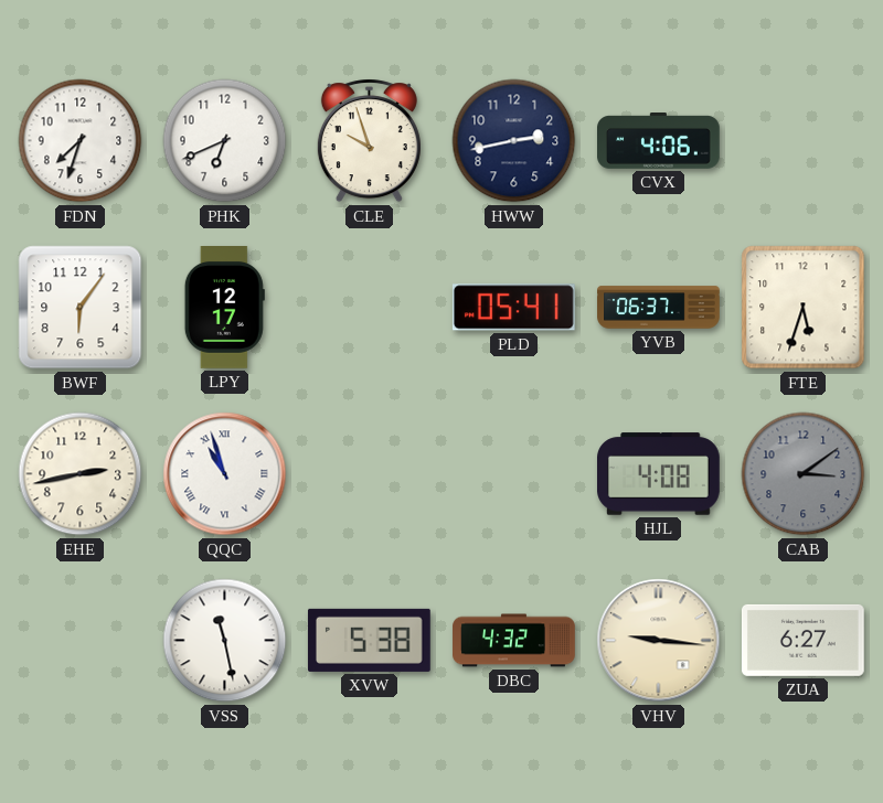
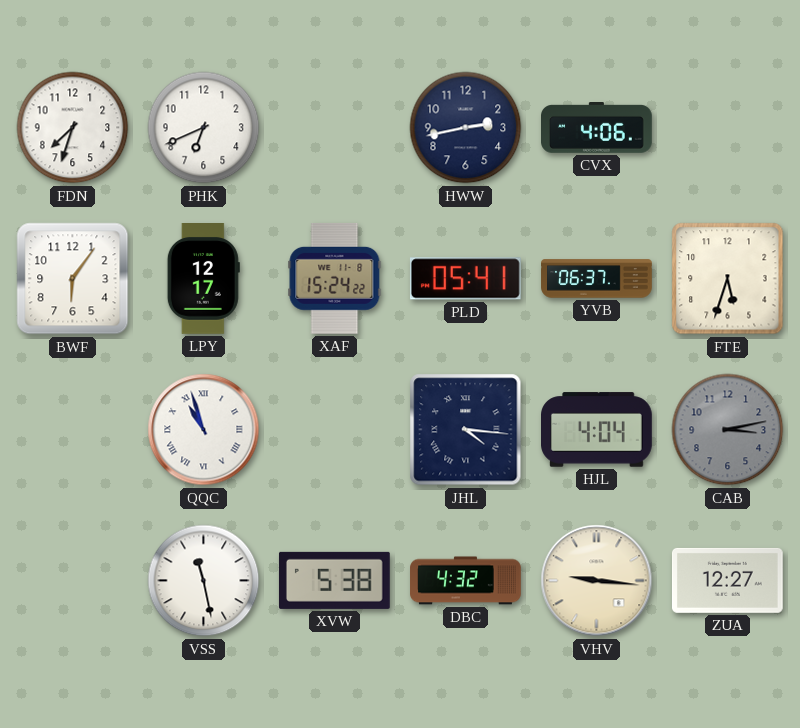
CLE: 9:57 -> none (369, 141)
XAF: none -> 15:24 (335, 278)
EHE: 2:43 -> none (81, 474)
JHL: none -> 4:16 (466, 430)
HJL: 4:08 -> 4:04 (597, 430)
CAB: 3:09 -> 3:13 (728, 430)
ZUA: 6:27 -> 12:27 (727, 580)
